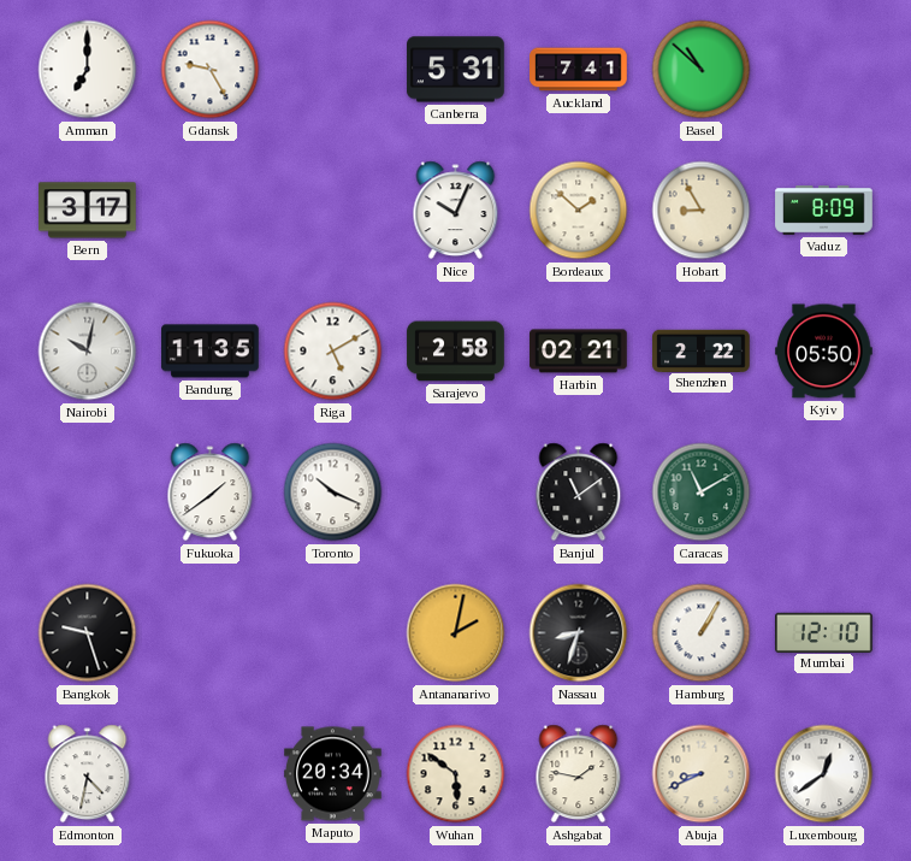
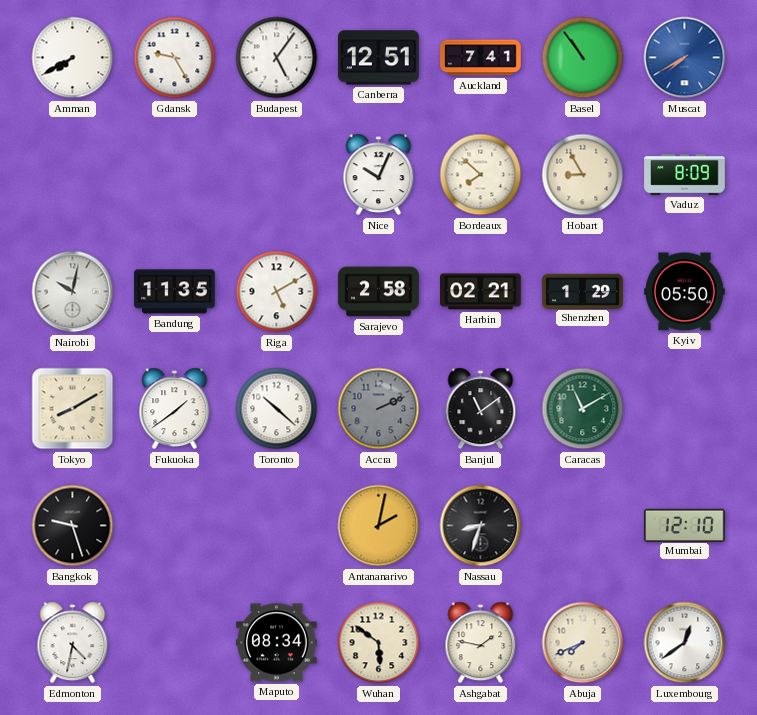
Amman: 7:00 -> 7:40 (73, 58)
Budapest: none -> 5:06 (277, 58)
Canberra: 5:31 -> 12:51 (379, 58)
Basel: 10:52 -> 10:54 (583, 58)
Muscat: none -> 7:40 (685, 58)
Bern: 3:17 -> none (88, 211)
Bordeaux: 1:52 -> 7:52 (481, 175)
Shenzhen: 2:22 -> 1:29 (583, 291)
Tokyo: none -> 8:10 (73, 409)
Toronto: 10:19 -> 10:22 (277, 409)
Accra: none -> 2:11 (379, 409)
Hamburg: 1:05 -> none (702, 633)
Maputo: 20:34 -> 08:34 (277, 643)
Abuja: 8:41 -> 7:41 (583, 643)
